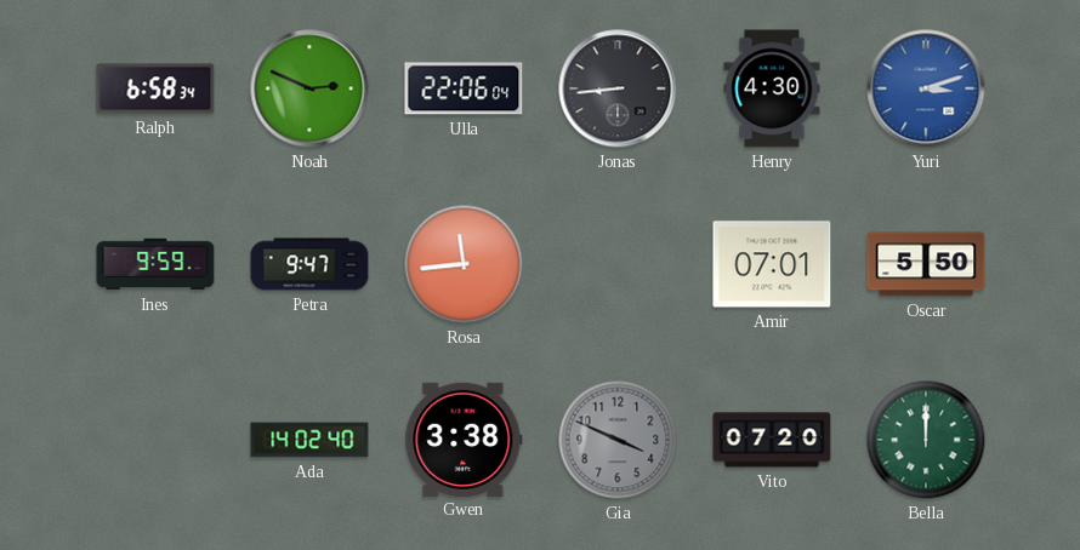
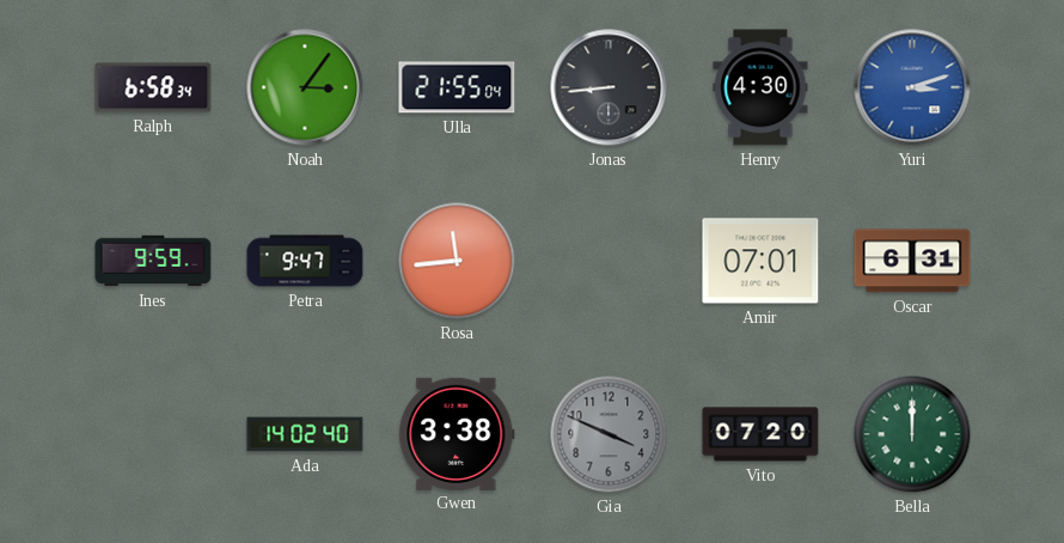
Noah: 2:49 -> 3:06 (305, 87)
Ulla: 22:06 -> 21:55 (457, 87)
Oscar: 5:50 -> 6:31 (912, 261)
